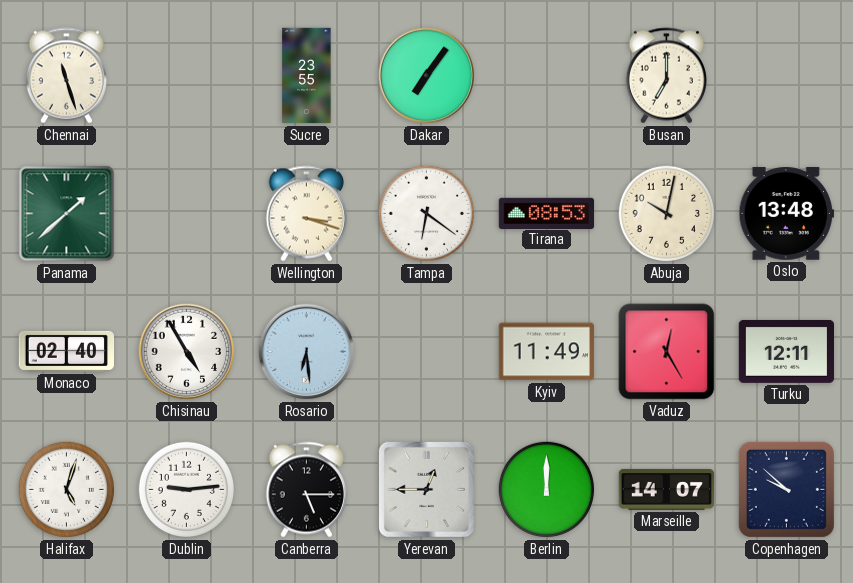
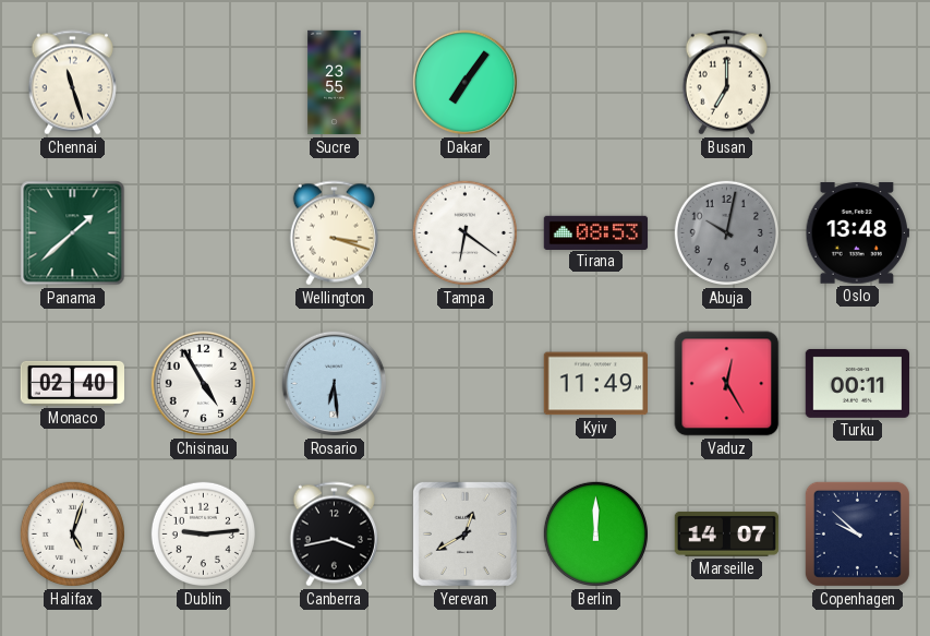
Abuja dial: cream -> grey (726, 232)
Turku: 12:11 -> 00:11 (858, 383)
Canberra: 5:15 -> 3:43 (334, 535)
Yerevan: 12:45 -> 12:40 (464, 533)
